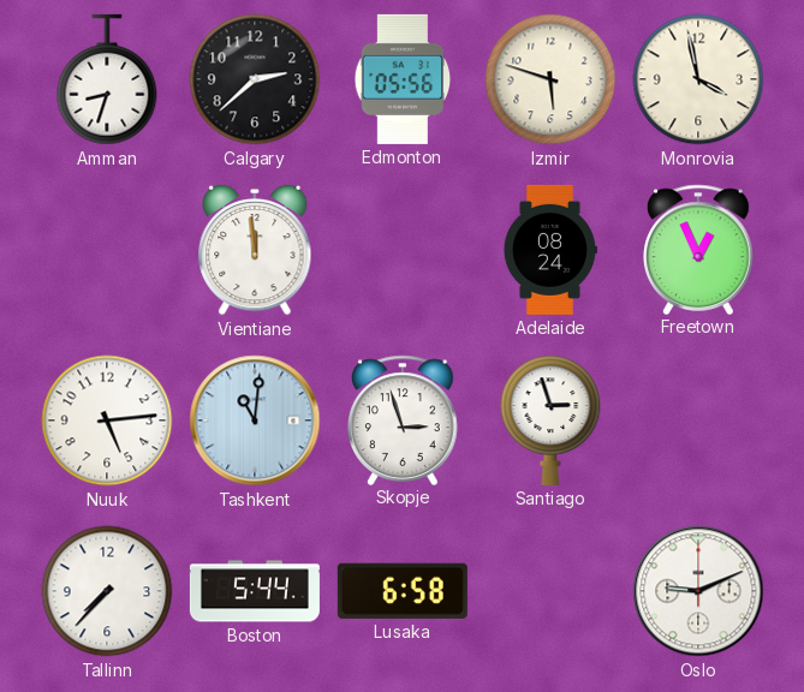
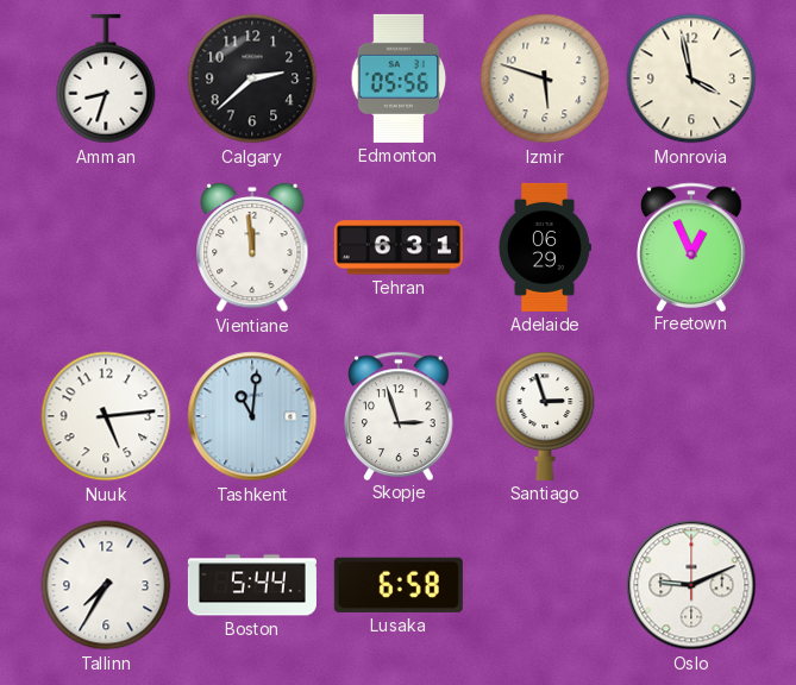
Tehran: none -> 6:31 (399, 247)
Adelaide: 08:24 -> 06:29 (544, 247)
Tallinn: 7:37 -> 7:35 (106, 585)
